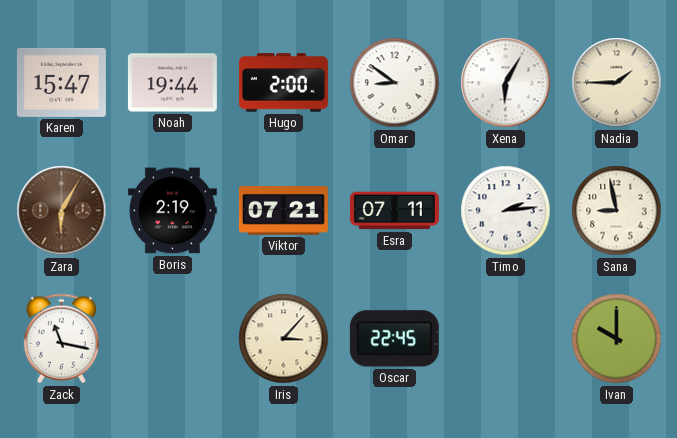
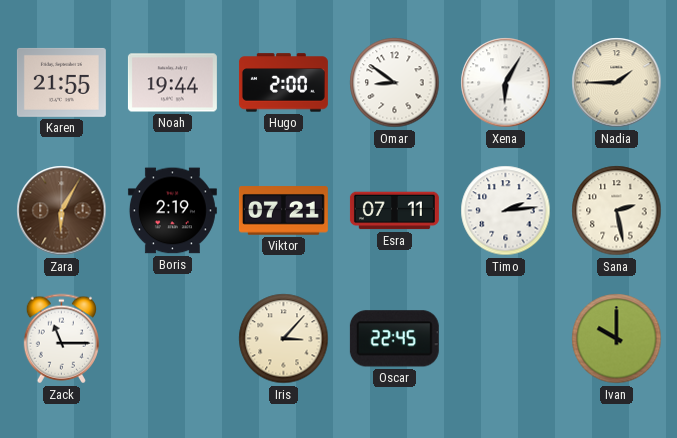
Karen: 15:47 -> 21:55 (61, 82)
Sana: 8:58 -> 2:28 (617, 211)
Zack: 11:17 -> 11:15 (61, 339)
